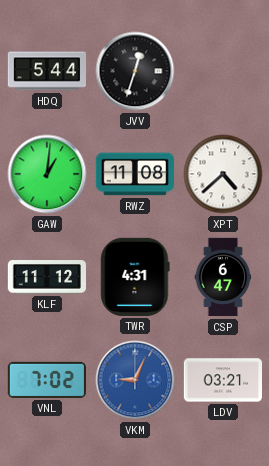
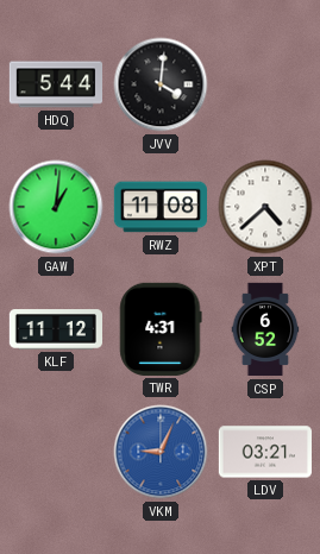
JVV: 12:33 -> 4:01 (161, 84)
CSP: 6:47 -> 6:52 (265, 329)
VNL: 7:02 -> none (47, 380)
